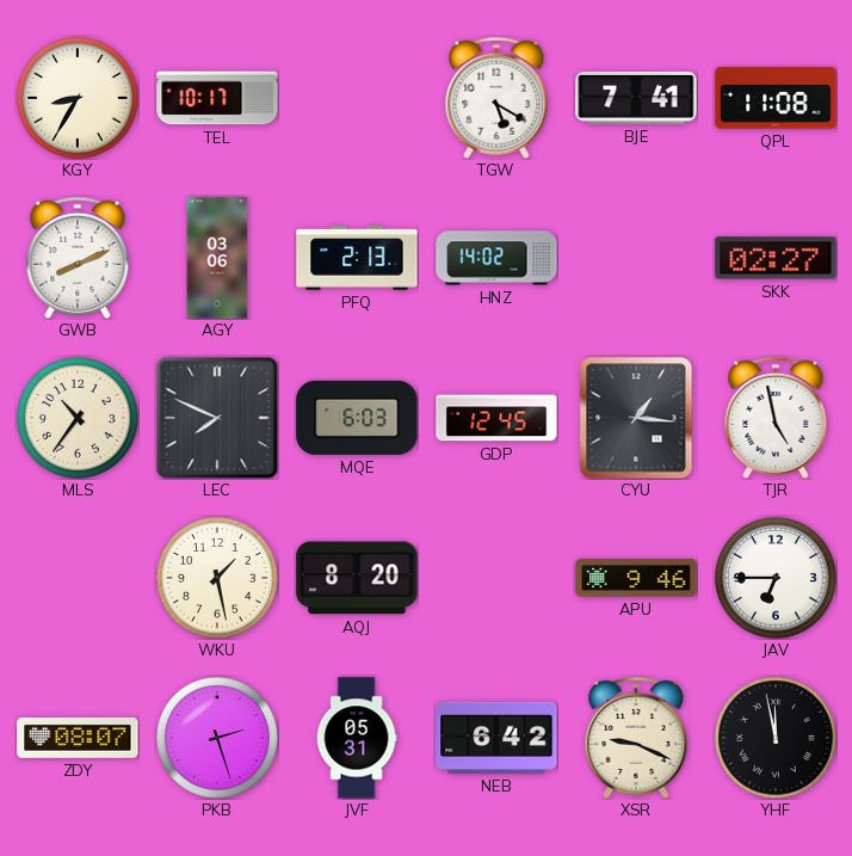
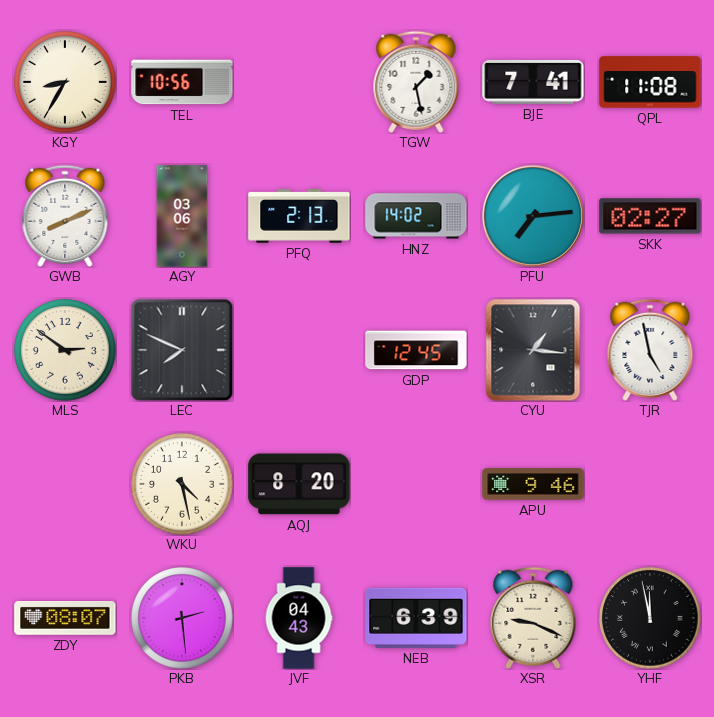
TEL: 10:17 -> 10:56 (182, 82)
TGW: 5:20 -> 1:28 (416, 82)
PFU: none -> 7:14 (533, 216)
MLS: 10:36 -> 2:51 (65, 350)
MQE: 6:03 -> none (357, 418)
WKU: 1:28 -> 4:28 (182, 484)
JAV: 6:45 -> none (776, 578)
PKB: 2:27 -> 2:29 (182, 618)
JVF: 05:31 -> 04:43 (299, 618)
NEB: 6:42 -> 6:39 (416, 618)
